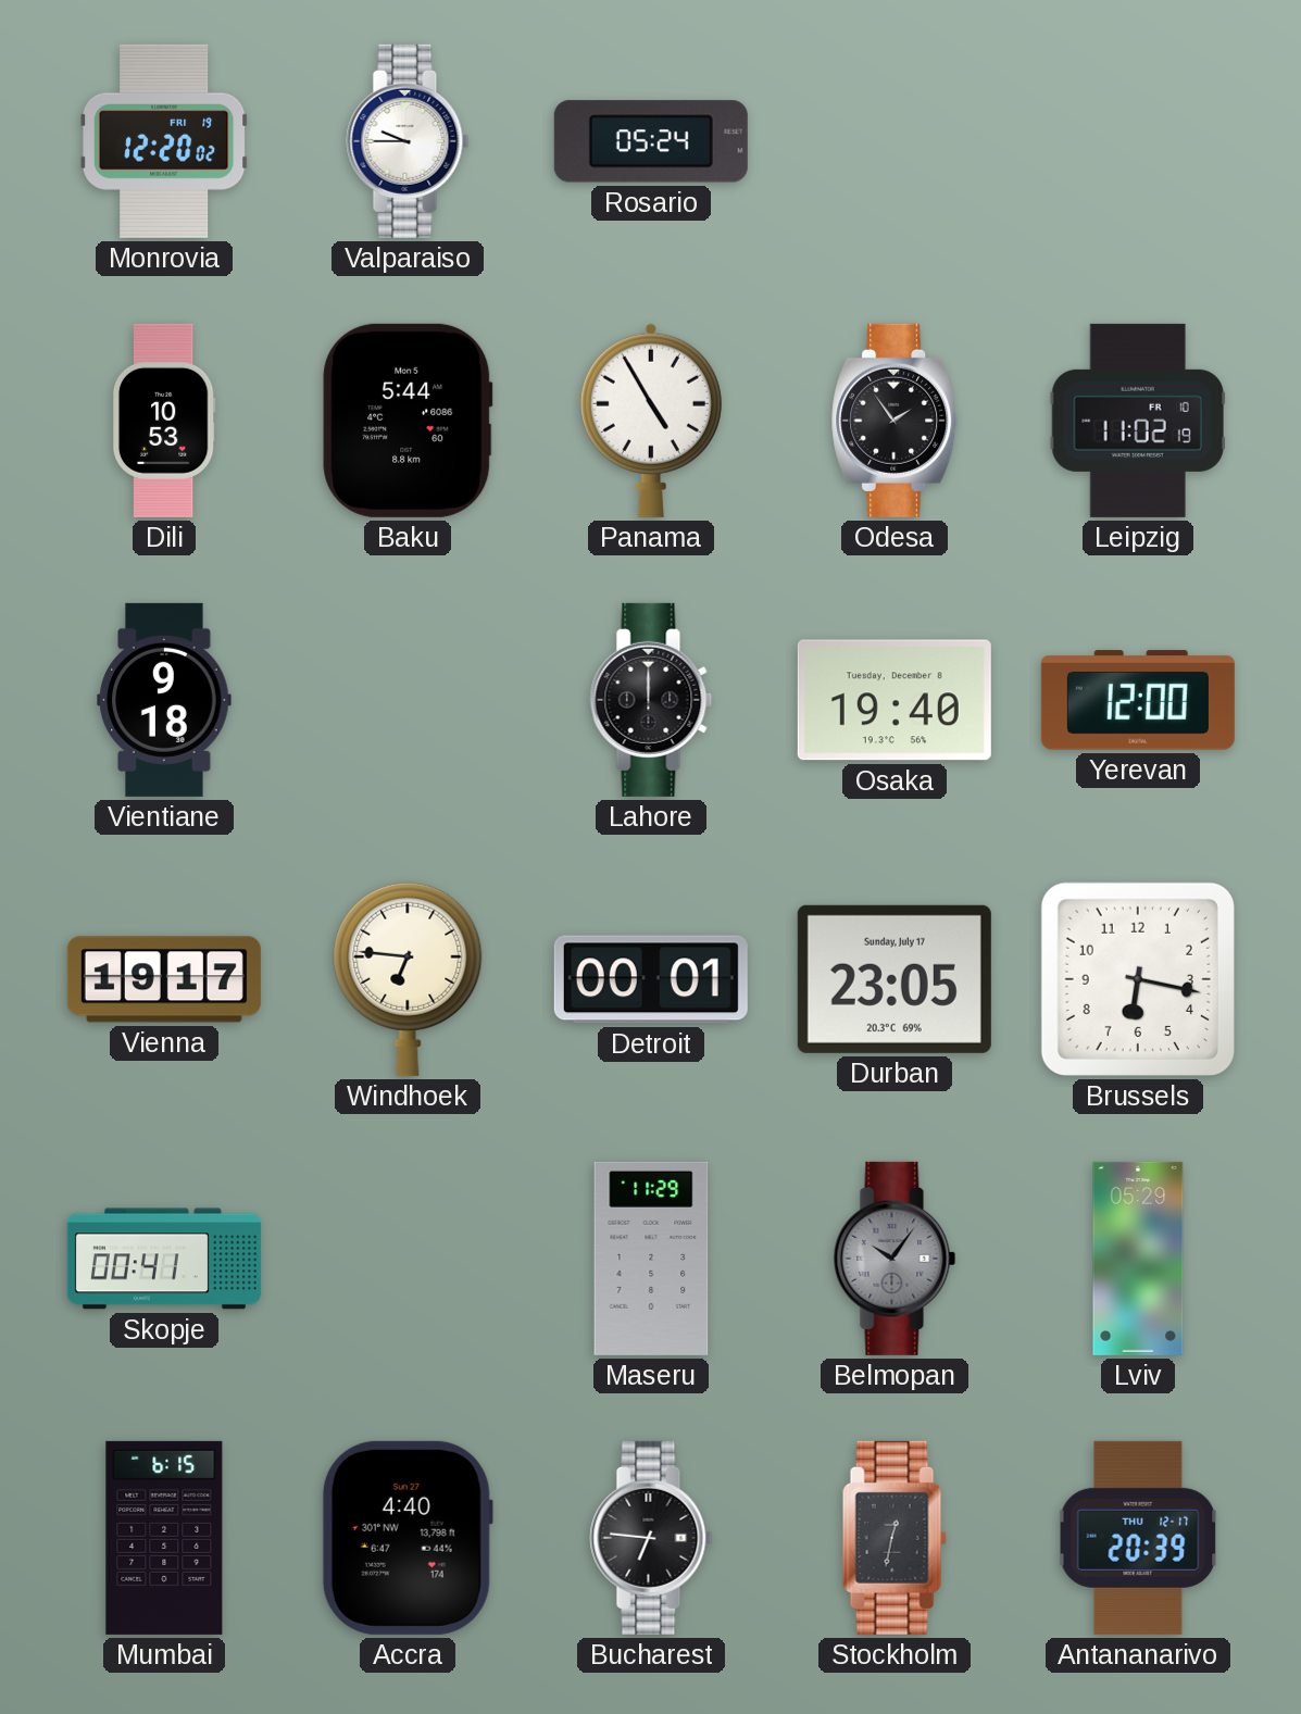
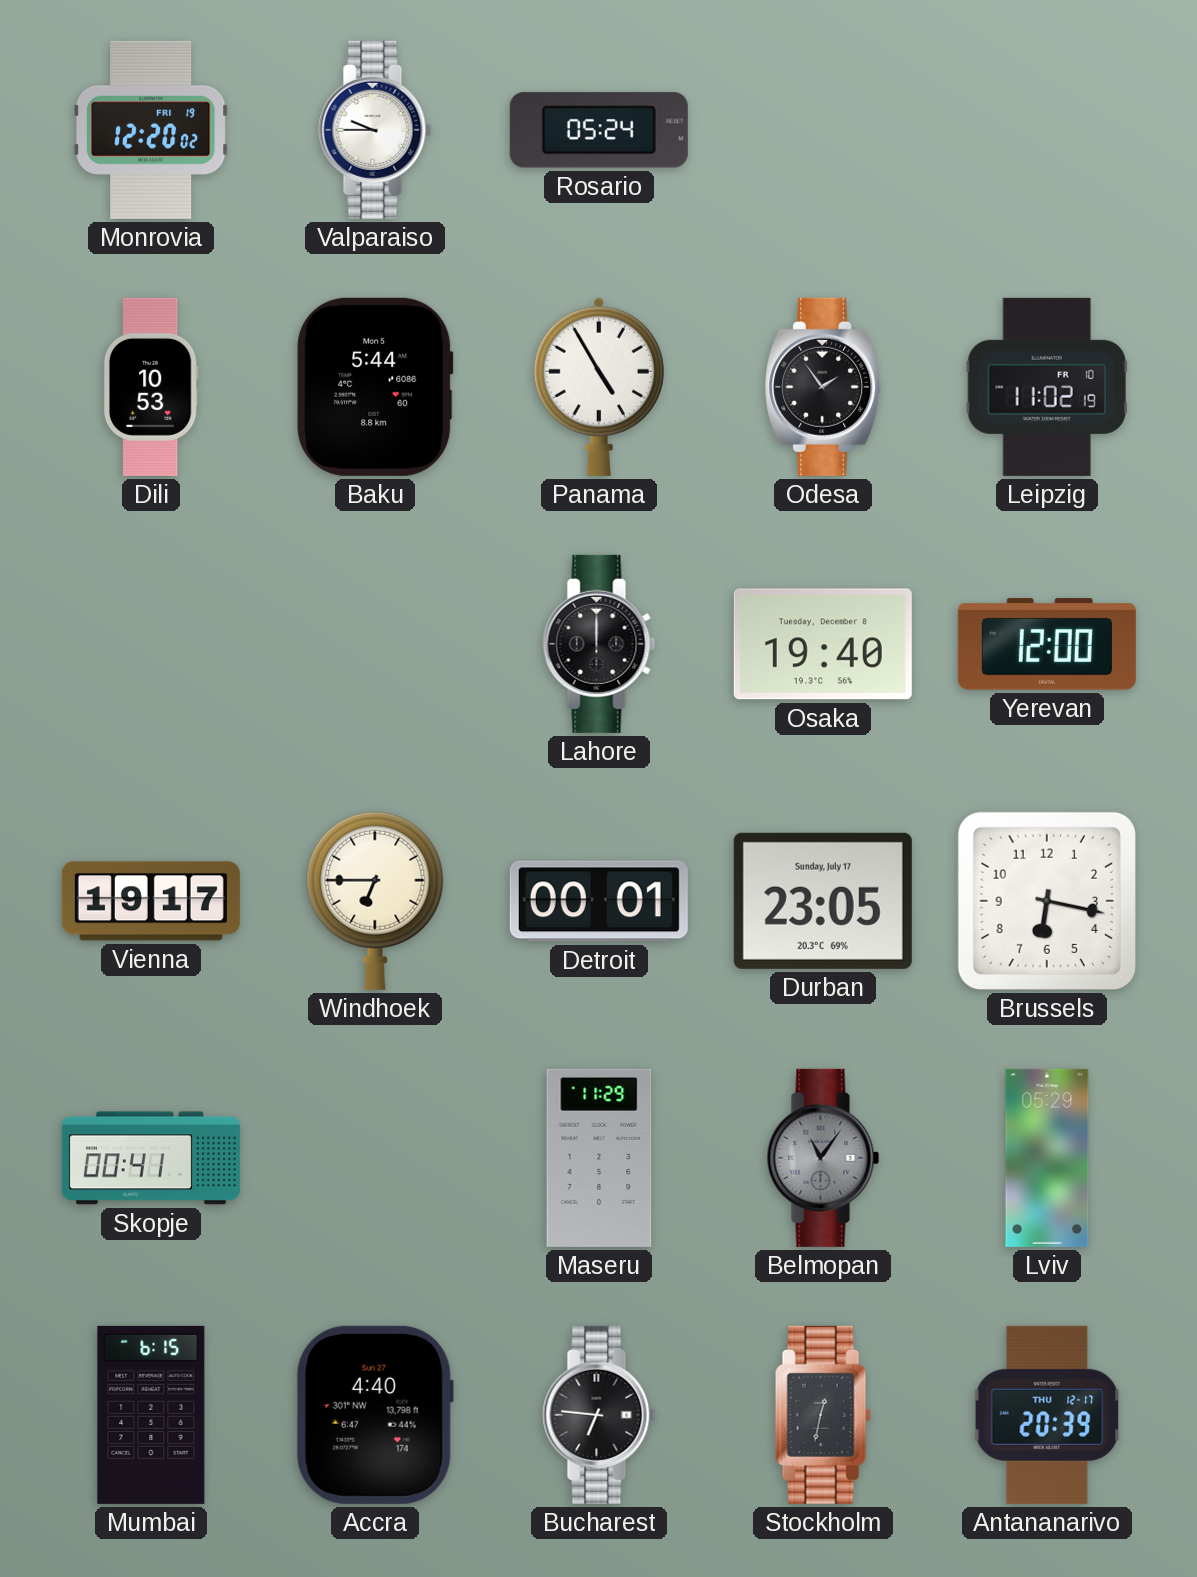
Vientiane: 9:18 -> none (164, 700)
Windhoek: 6:46 -> 6:45 (375, 901)
Belmopan: 10:06 -> 11:06 (823, 1158)
